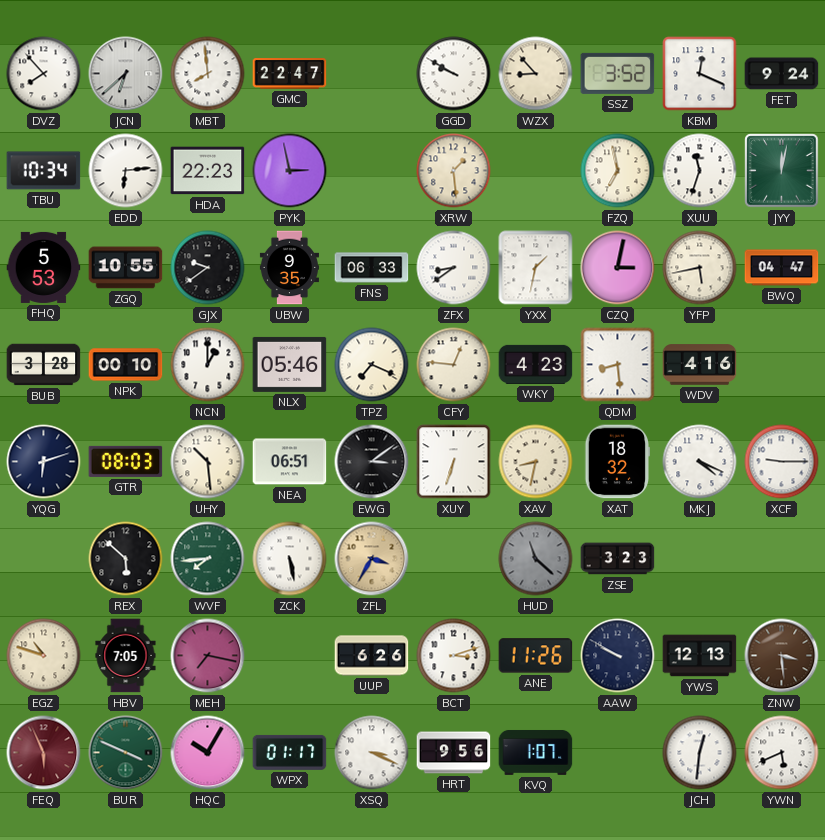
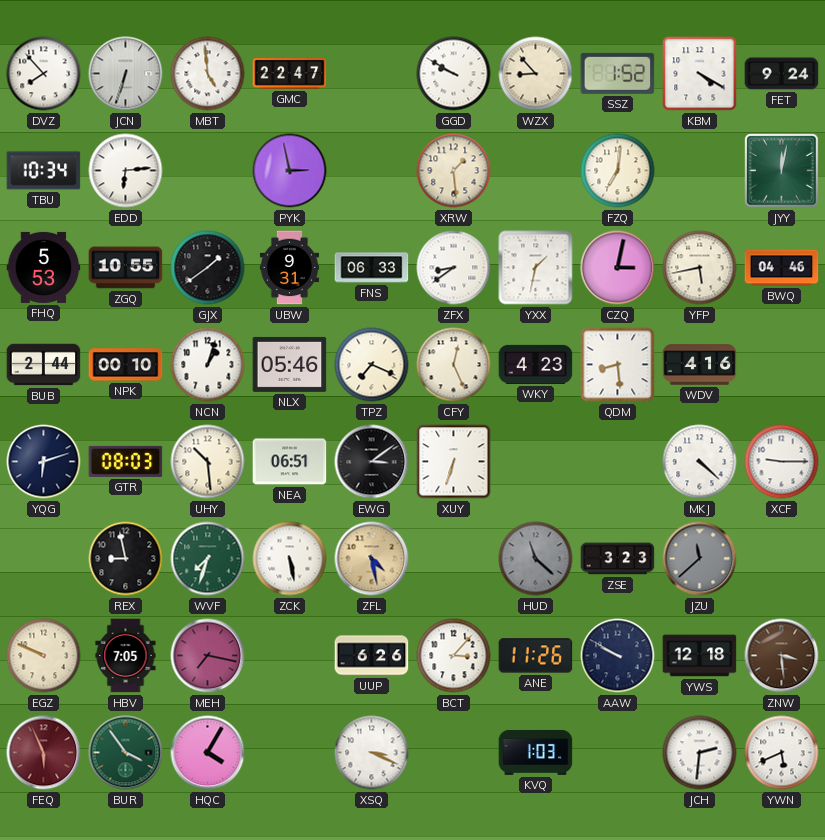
JCN: 6:38 -> 6:33 (126, 74)
MBT: 7:59 -> 4:59 (208, 74)
SSZ: 3:52 -> 1:52 (618, 73)
KBM: 12:19 -> 4:20 (700, 74)
HDA: 22:23 -> none (208, 171)
FZQ: 6:58 -> 7:01 (618, 171)
XUU: 11:33 -> none (700, 171)
GJX: 9:39 -> 1:39 (208, 268)
UBW: 9:35 -> 9:31 (289, 268)
BWQ: 04:47 -> 04:46 (782, 268)
BUB: 3:28 -> 2:44 (44, 365)
NCN: 1:00 -> 1:03 (208, 365)
CFY: 12:46 -> 12:26 (454, 365)
XAV: 8:32 -> none (536, 462)
XAT: 18:32 -> none (617, 462)
MKJ: 4:19 -> 4:22 (700, 462)
REX: 5:52 -> 8:58 (126, 559)
WVF: 7:44 -> 7:33 (208, 559)
ZFL: 3:35 -> 4:28 (372, 559)
JZU: none -> 11:38 (700, 559)
EGZ: 10:48 -> 9:49 (44, 656)
BCT: 3:12 -> 3:07 (454, 656)
YWS: 12:13 -> 12:18 (700, 656)
BUR: 3:49 -> 3:54 (126, 753)
HQC: 10:05 -> 4:05 (208, 753)
WPX: 01:17 -> none (290, 752)
HRT: 9:56 -> none (454, 753)
KVQ: 1:07 -> 1:03 (536, 752)
JCH: 12:31 -> 2:31 (700, 753)
